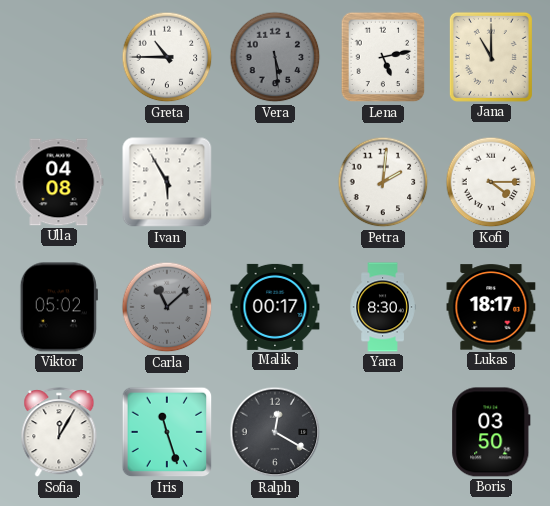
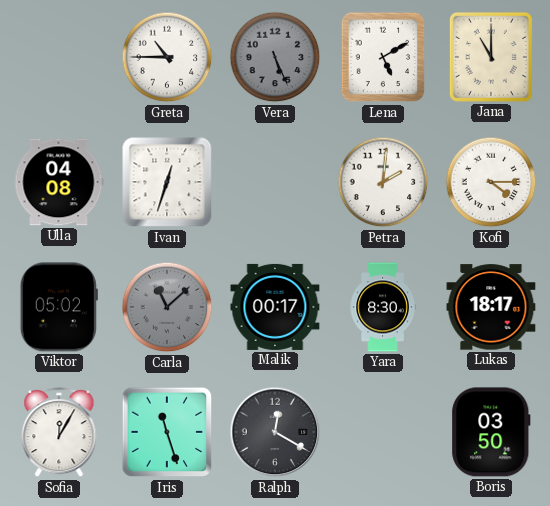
Vera: 5:29 -> 5:26 (275, 57)
Lena: 5:13 -> 5:10 (383, 57)
Ivan: 5:55 -> 12:33 (167, 182)
